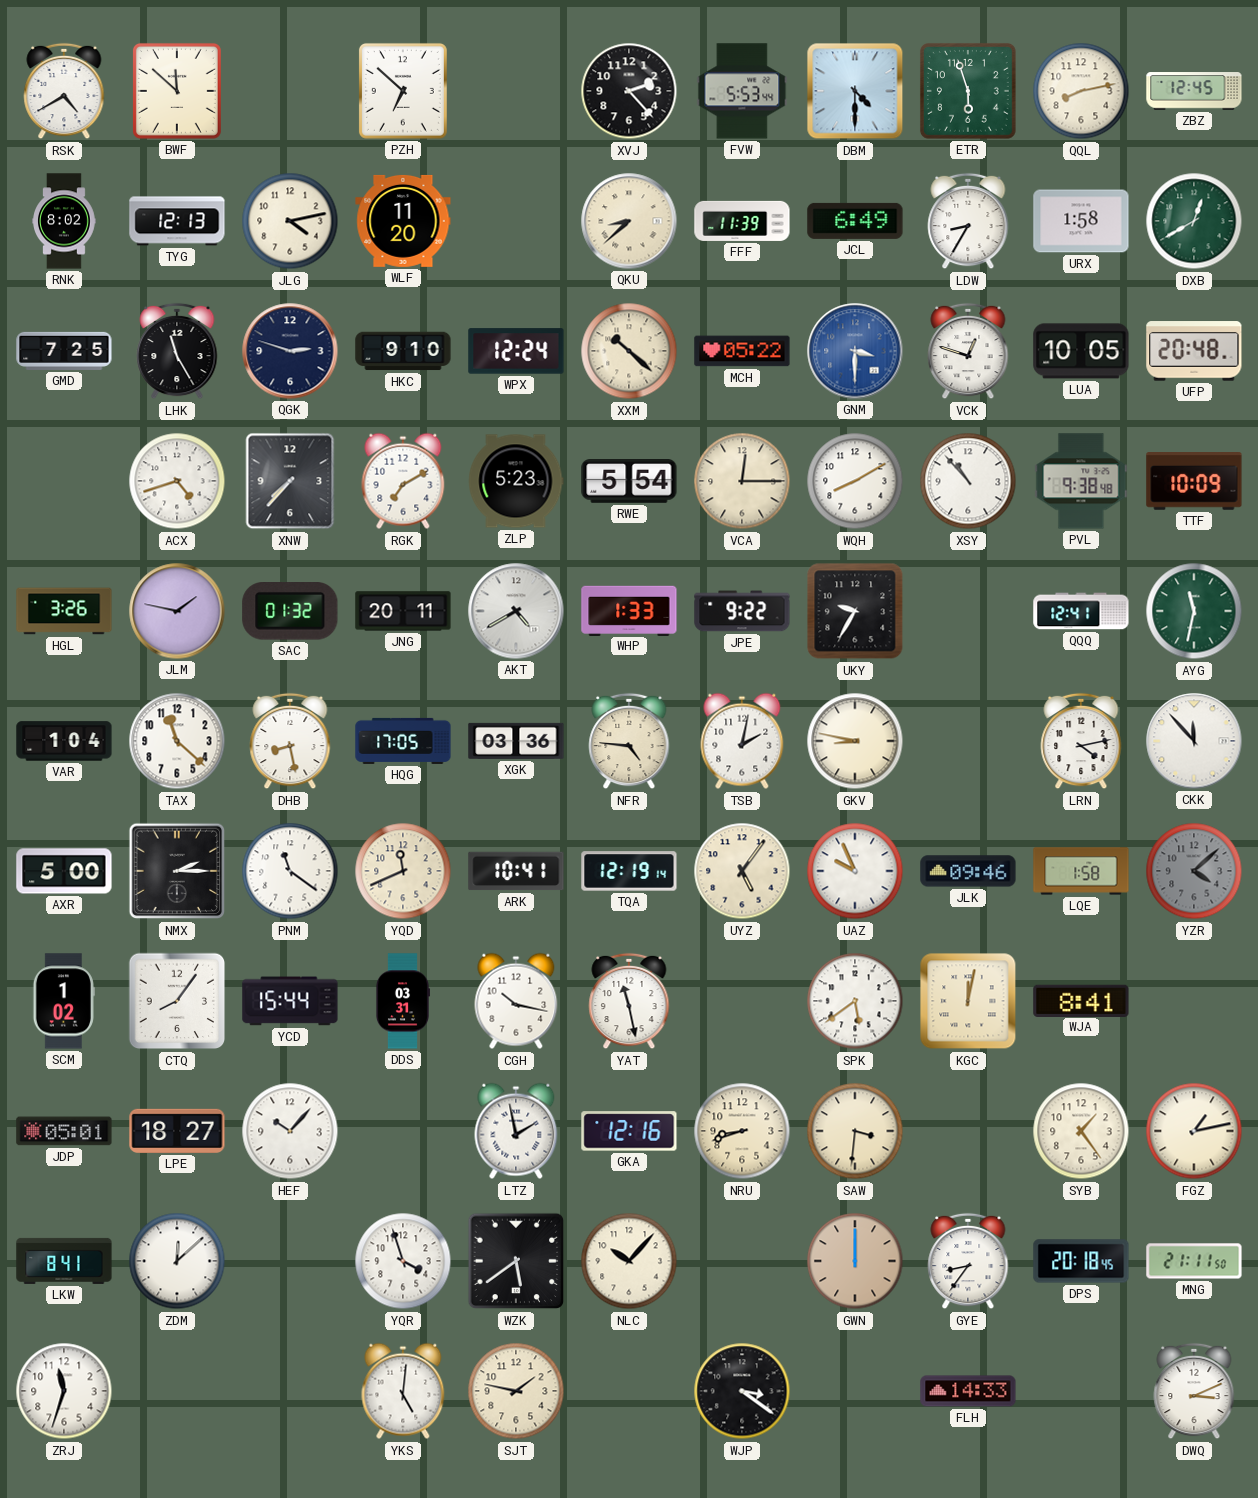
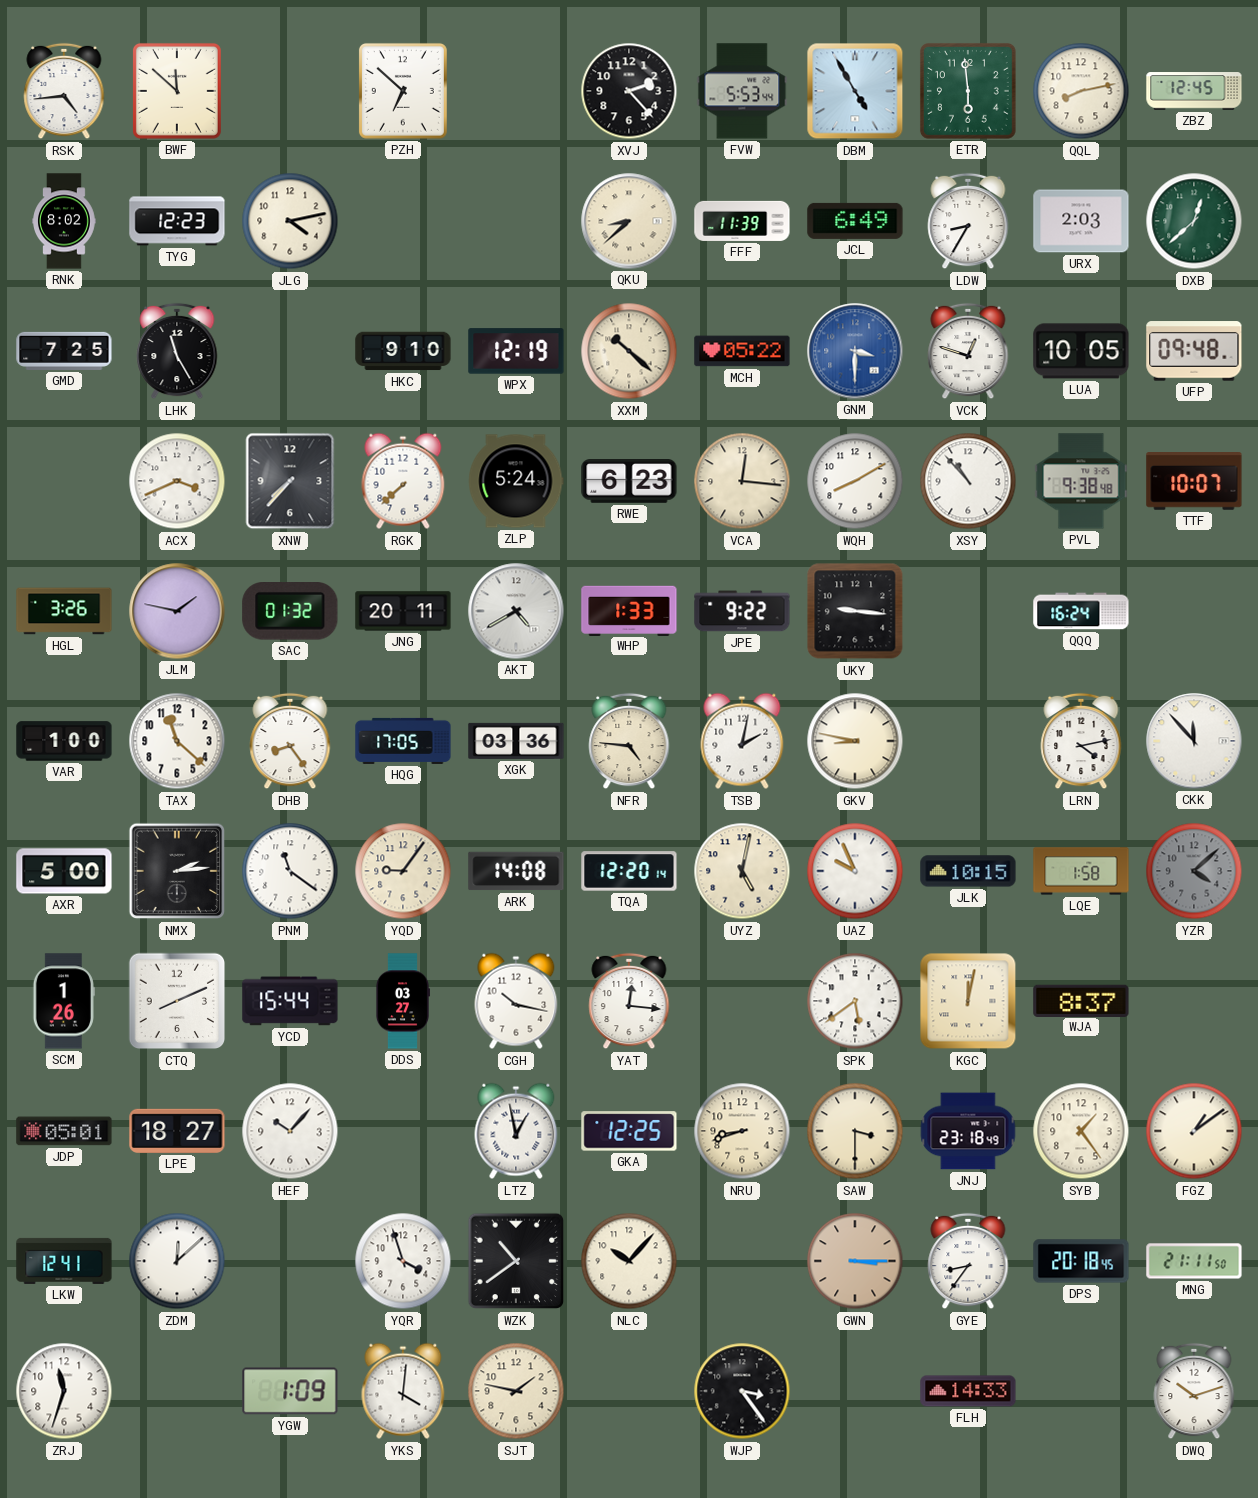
RSK: 4:40 -> 4:44 (64, 91)
DBM: 4:30 -> 4:55 (855, 91)
ETR: 5:57 -> 5:59 (968, 91)
TYG: 12:13 -> 12:23 (177, 221)
WLF: 11:20 -> none (403, 221)
URX: 1:58 -> 2:03 (1081, 221)
DXB: 12:40 -> 12:38 (1194, 221)
QGK: 2:48 -> none (290, 351)
WPX: 12:24 -> 12:19 (516, 351)
UFP: 20:48 -> 09:48 (1194, 351)
ACX: 4:42 -> 3:41 (177, 481)
RGK: 7:10 -> 7:38 (403, 481)
ZLP: 5:23 -> 5:24 (516, 481)
RWE: 5:54 -> 6:23 (629, 482)
VCA: 12:15 -> 12:16 (742, 481)
TTF: 10:09 -> 10:07 (1194, 482)
UKY: 9:35 -> 9:16 (855, 611)
QQQ: 12:41 -> 16:24 (1081, 611)
AYG: 11:32 -> none (1194, 611)
VAR: 1:04 -> 1:00 (64, 741)
DHB: 8:28 -> 8:24 (290, 741)
NMX: 2:15 -> 2:14 (177, 871)
YQD: 11:41 -> 9:06 (403, 871)
ARK: 10:41 -> 14:08 (516, 871)
TQA: 12:19 -> 12:20 (629, 871)
UYZ: 5:06 -> 5:02 (742, 871)
JLK: 09:46 -> 10:15 (968, 871)
SCM: 1:02 -> 1:26 (64, 1001)
CTQ: 8:06 -> 8:11 (177, 1001)
DDS: 03:31 -> 03:27 (402, 1001)
YAT: 11:28 -> 12:16 (629, 1001)
WJA: 8:41 -> 8:37 (1081, 1000)
LTZ: 1:58 -> 12:58 (516, 1131)
GKA: 12:16 -> 12:25 (629, 1131)
SAW: 3:31 -> 3:30 (855, 1131)
JNJ: none -> 23:18 (968, 1131)
FGZ: 1:13 -> 1:09 (1194, 1131)
LKW: 8:41 -> 12:41 (64, 1261)
WZK: 5:39 -> 10:39 (516, 1261)
GWN: 12:00 -> 3:15 (855, 1261)
YGW: none -> 1:09 (290, 1391)
YKS: 5:01 -> 4:01 (403, 1391)
WJP: 3:21 -> 3:24 (742, 1391)
DWQ: 3:11 -> 10:12 (1194, 1391)
